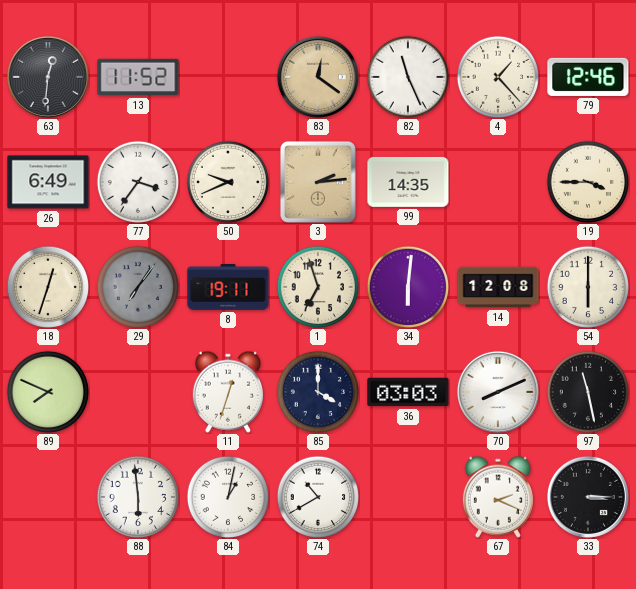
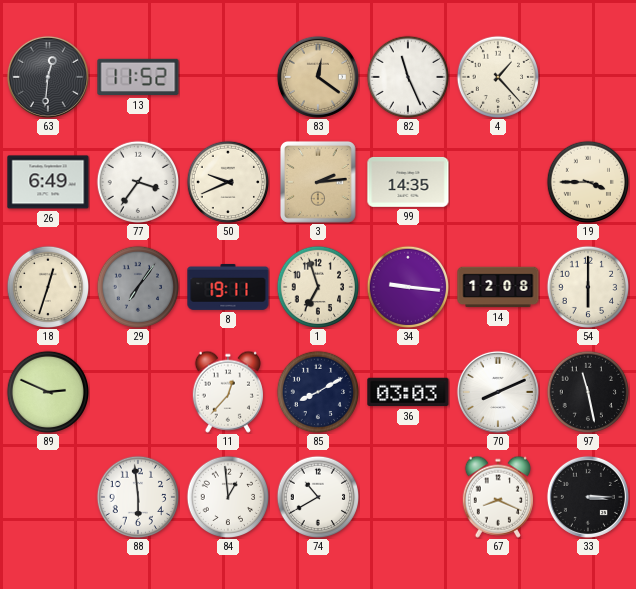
79: 12:46 -> none (588, 77)
34: 6:01 -> 9:16 (407, 286)
89: 7:49 -> 2:49 (47, 391)
11: 12:33 -> 12:37 (227, 392)
85: 4:00 -> 8:10 (317, 391)
84: 1:02 -> 12:59 (227, 496)
67: 2:19 -> 8:19 (497, 497)
